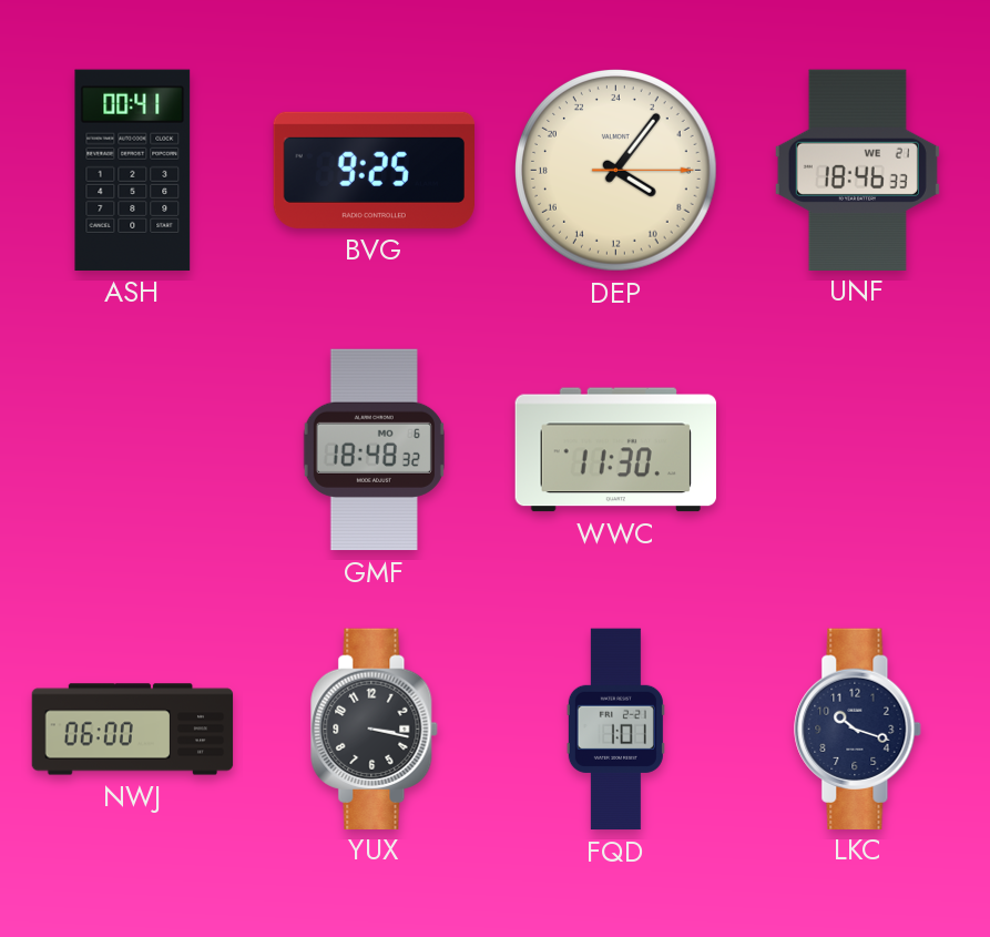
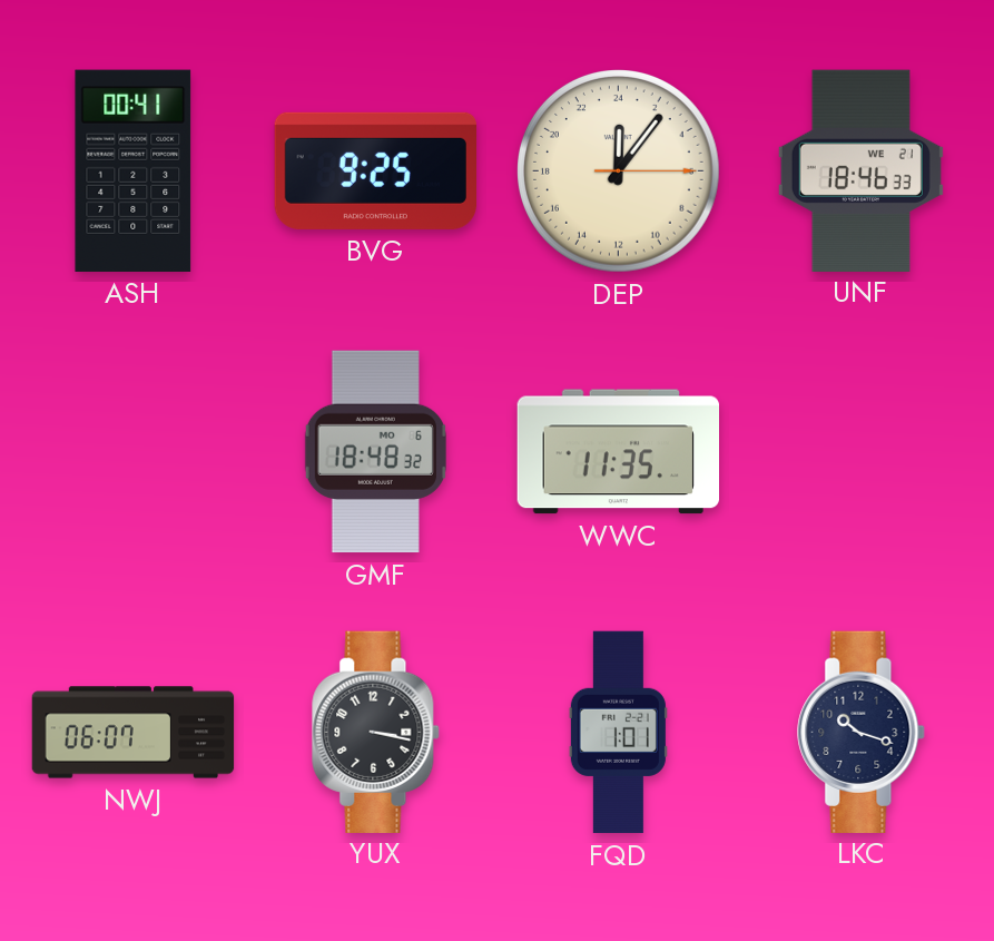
DEP: 8:06 -> 0:06 (619, 171)
WWC: 11:30 -> 11:35 (618, 452)
NWJ: 06:00 -> 06:07 (134, 733)
